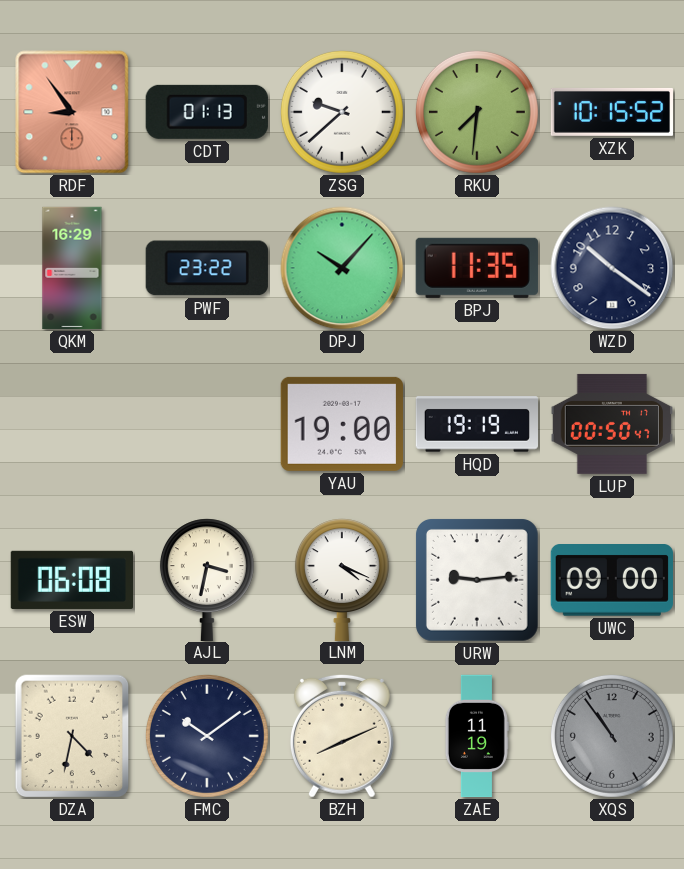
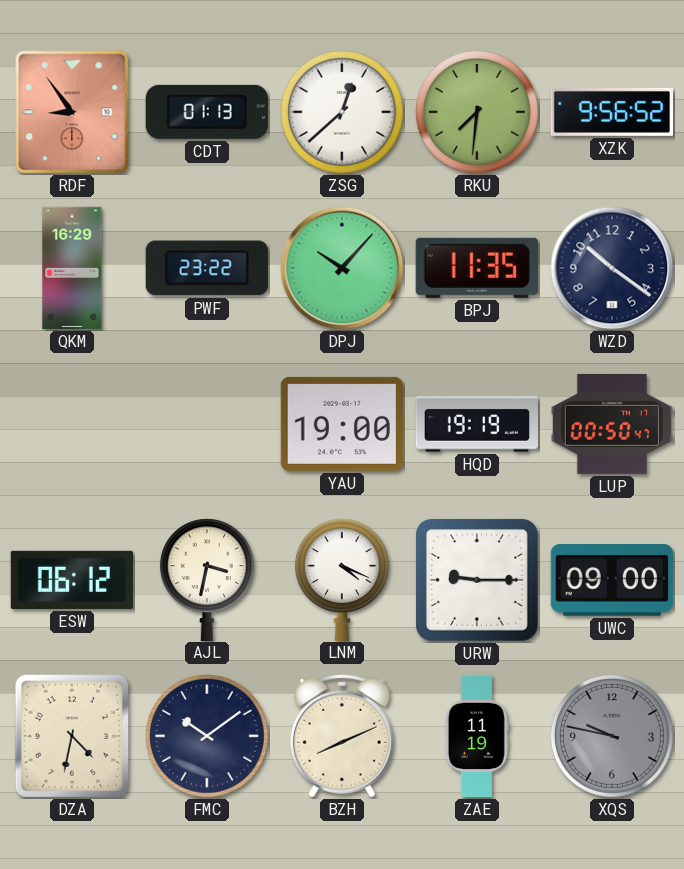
ZSG: 9:38 -> 12:38 (342, 112)
XZK: 10:15 -> 9:56 (612, 112)
ESW: 06:08 -> 06:12 (71, 580)
URW: 9:14 -> 9:15 (477, 580)
XQS: 10:54 -> 9:47 (612, 736)
